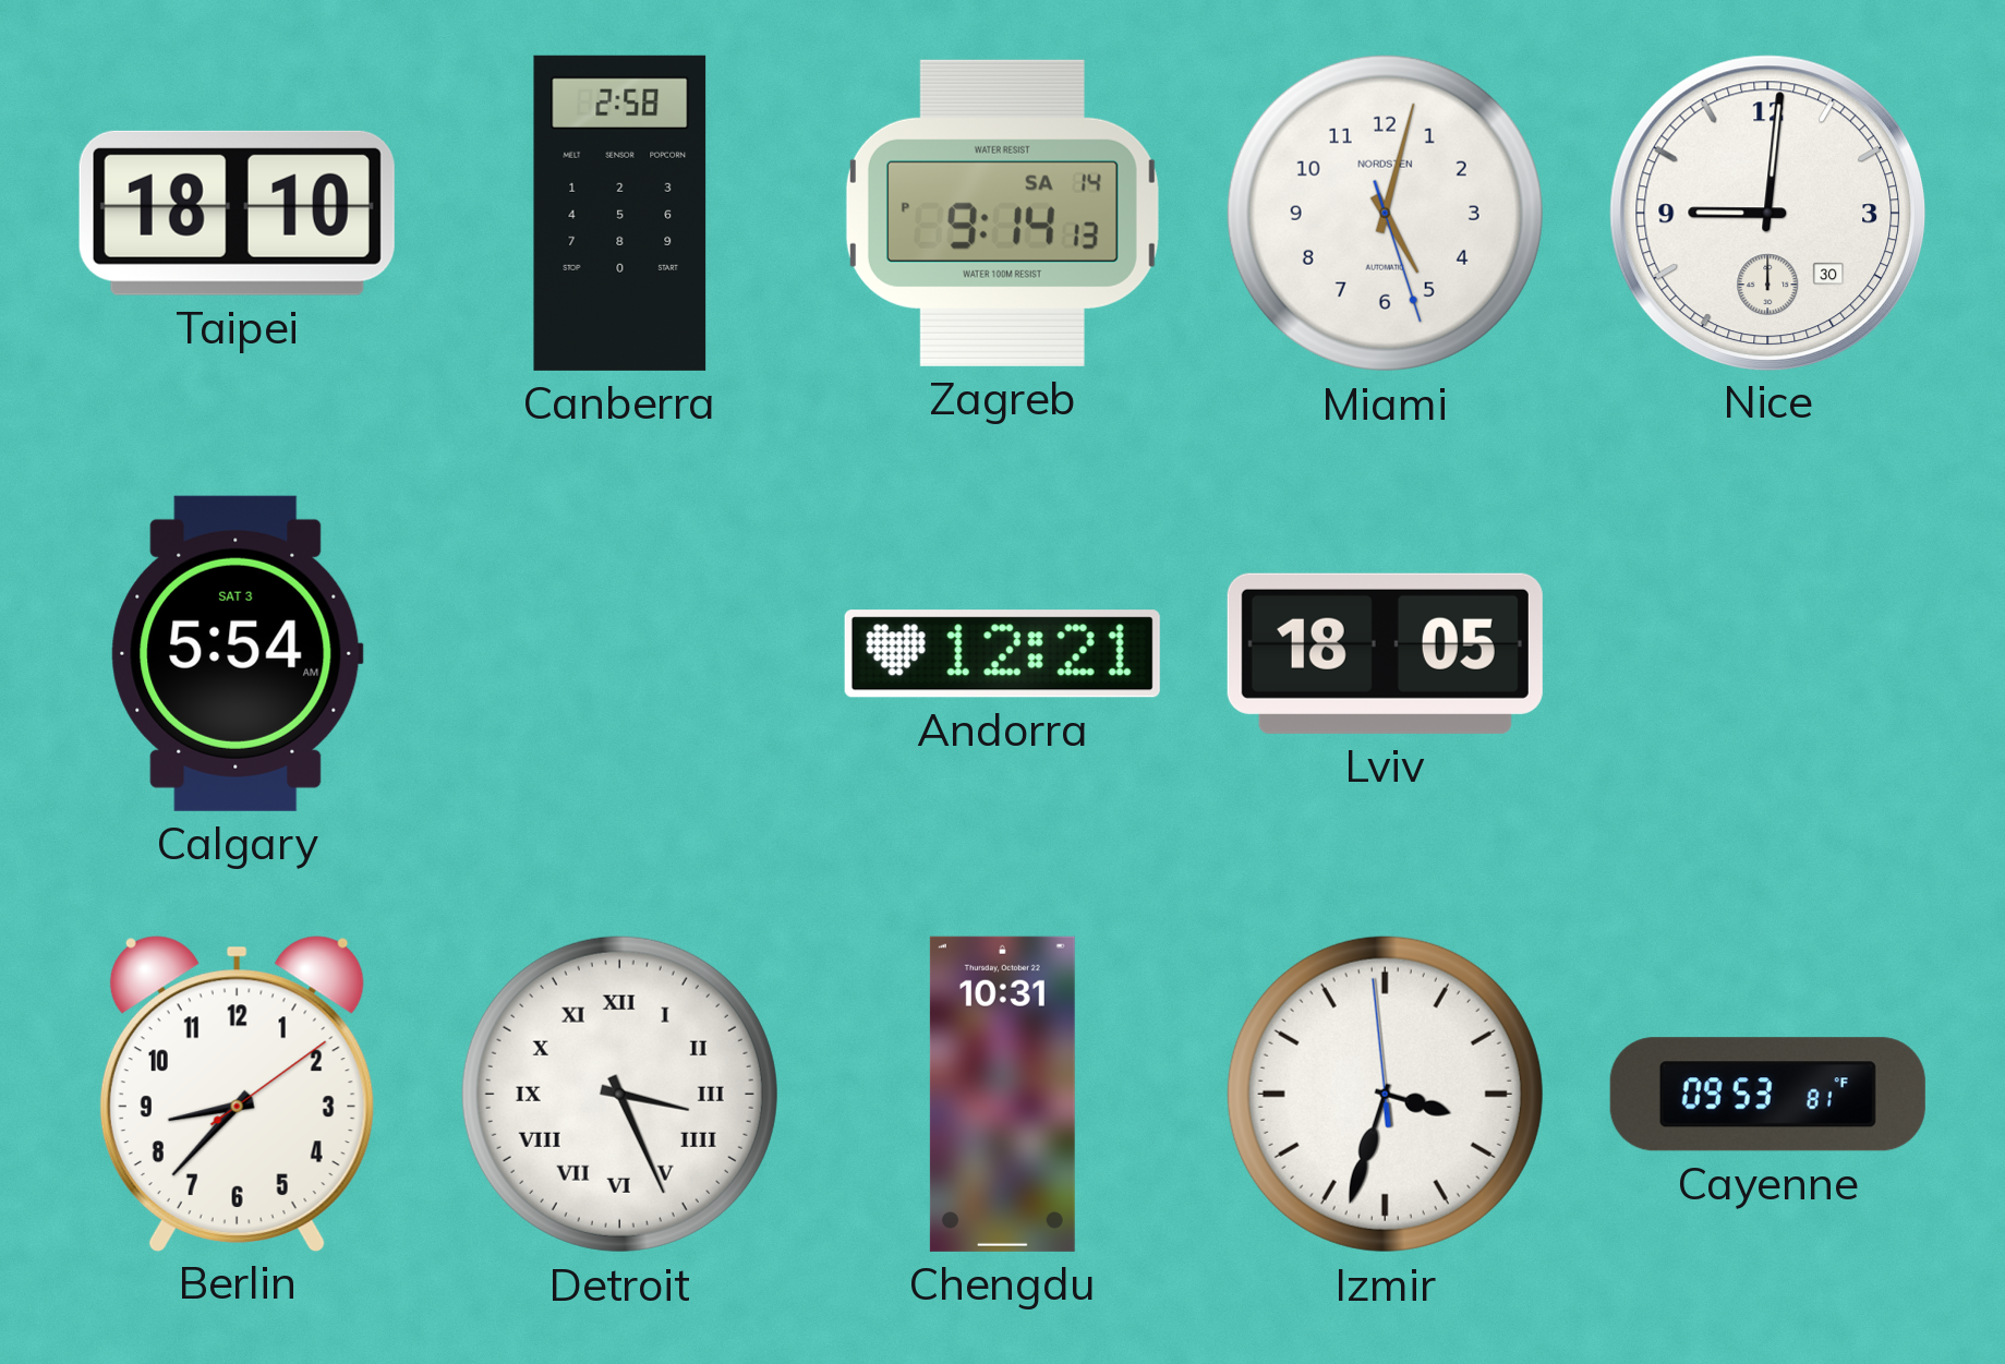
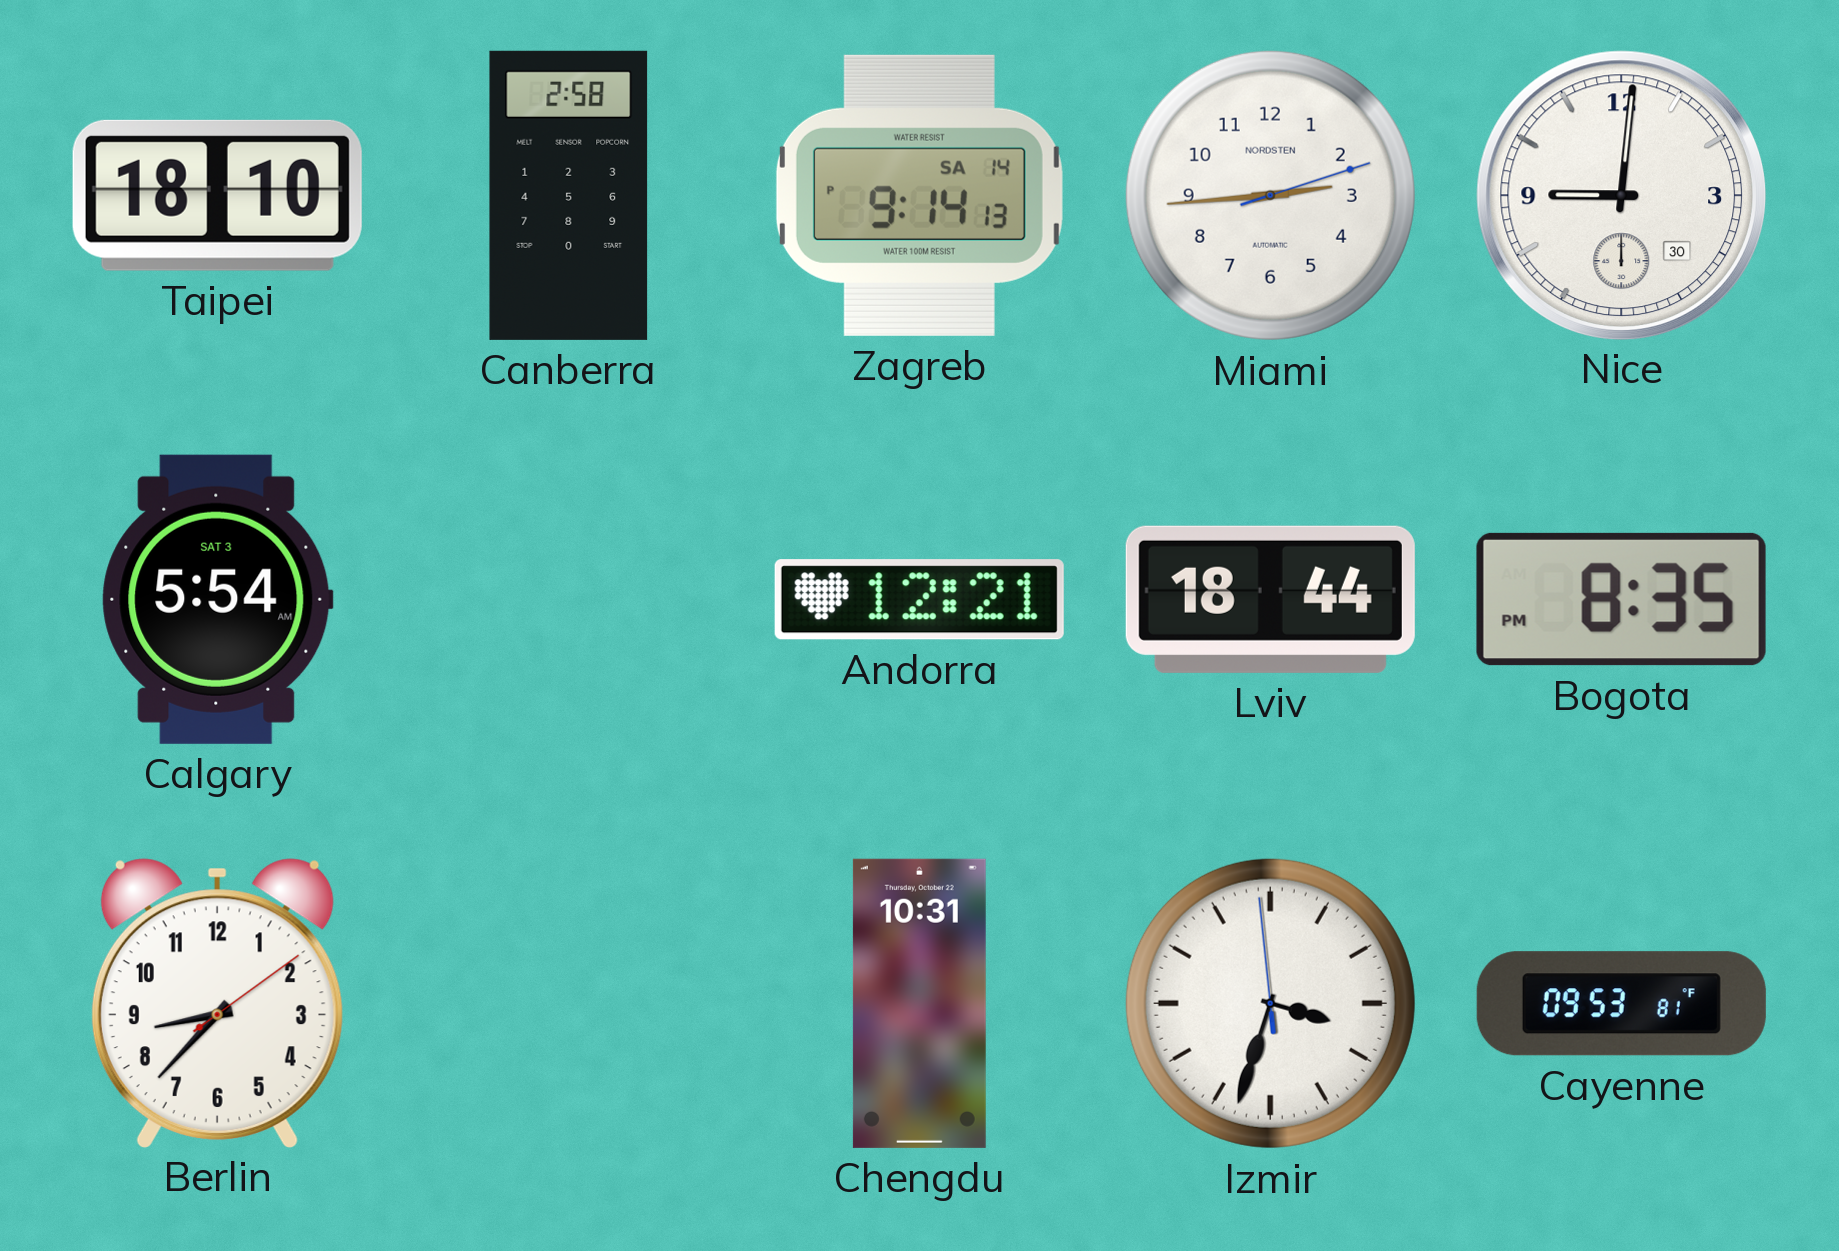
Miami: 5:02 -> 2:44 (1270, 195)
Lviv: 18:05 -> 18:44 (1270, 599)
Bogota: none -> 8:35 (1621, 599)
Detroit: 3:26 -> none (619, 1094)
